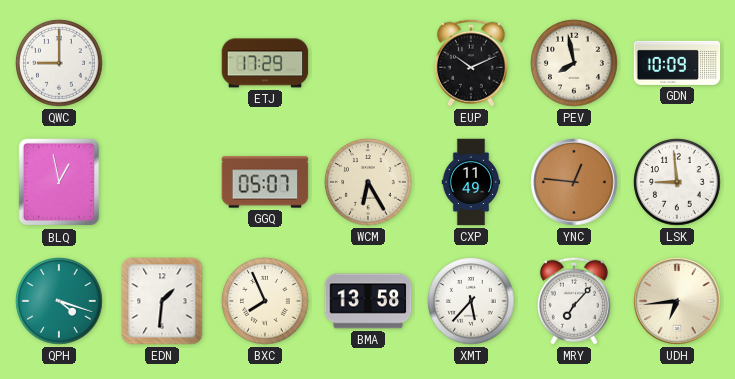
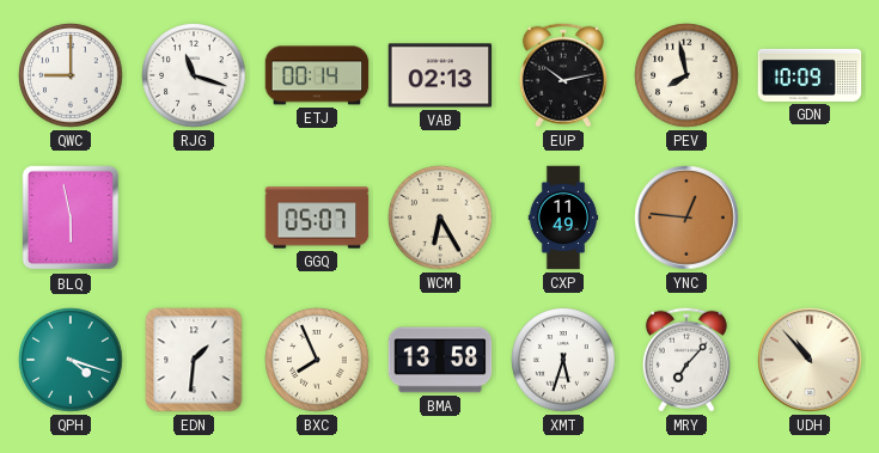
RJG: none -> 11:18 (194, 75)
ETJ: 17:29 -> 00:14 (317, 75)
VAB: none -> 02:13 (440, 75)
EUP: 10:11 -> 10:13 (563, 75)
BLQ: 12:58 -> 5:58 (71, 218)
LSK: 8:59 -> none (677, 182)
XMT: 5:37 -> 5:33 (563, 360)
UDH: 6:44 -> 10:53 (810, 360)
